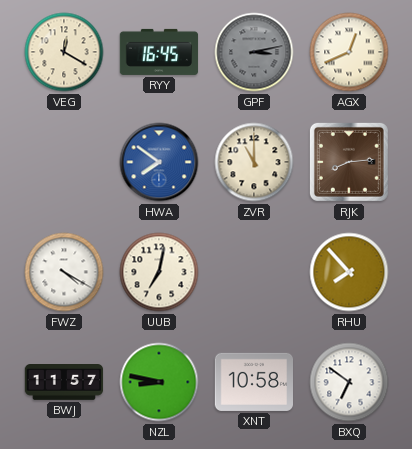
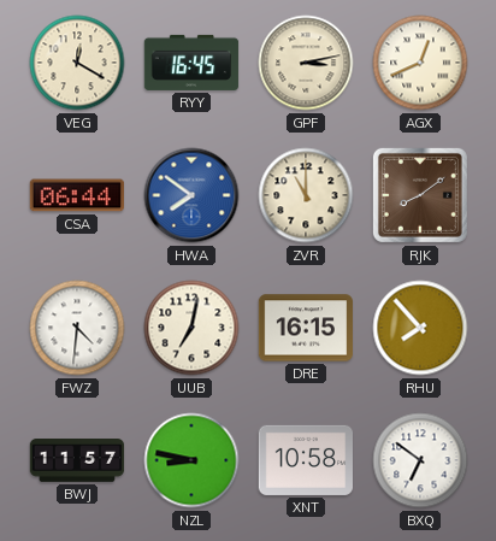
GPF dial: grey -> cream (306, 63)
CSA: none -> 06:44 (76, 195)
RJK: 8:14 -> 8:09 (420, 195)
FWZ: 4:20 -> 4:31 (77, 328)
DRE: none -> 16:15 (306, 328)
